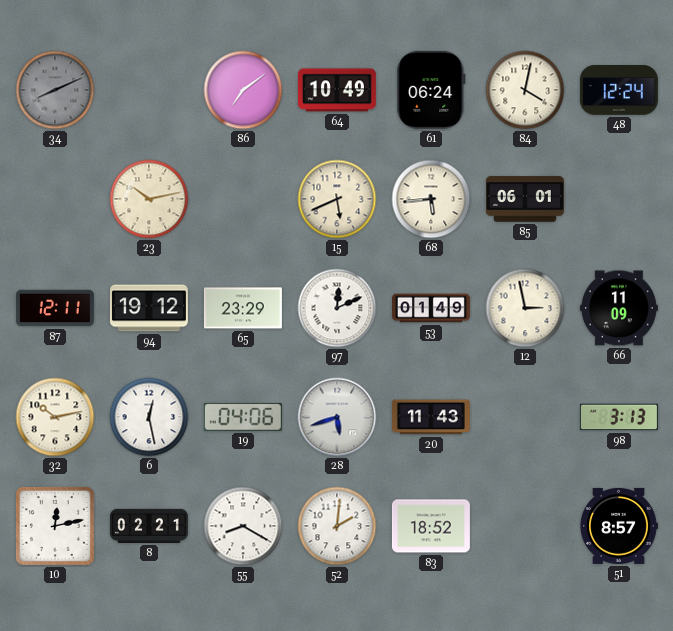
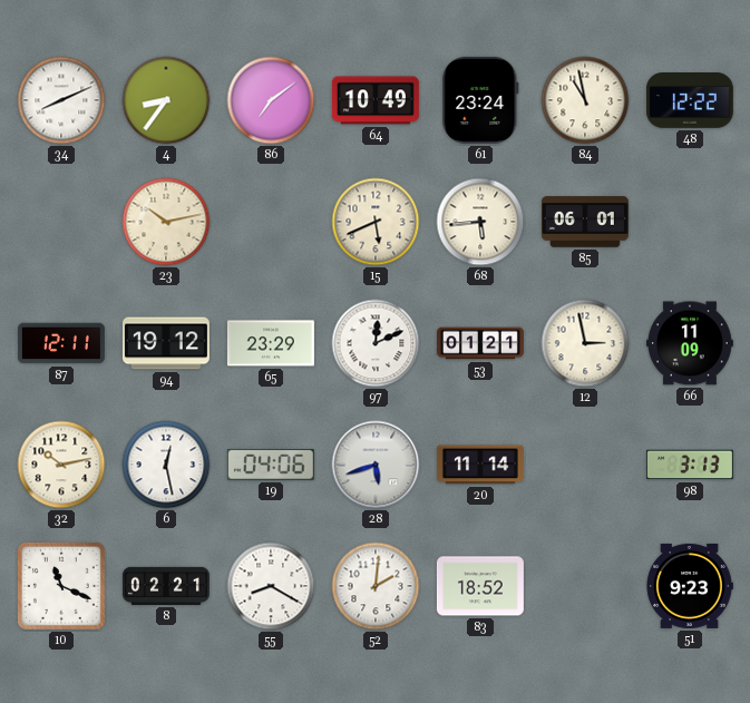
34 dial: grey -> white (61, 100)
4: none -> 8:36 (166, 100)
61: 06:24 -> 23:24 (480, 100)
84: 4:02 -> 10:58 (585, 100)
48: 12:24 -> 12:22 (690, 101)
53: 01:49 -> 01:21 (480, 343)
20: 11:43 -> 11:14 (480, 465)
10: 12:13 -> 11:19 (61, 586)
51: 8:57 -> 9:23 (690, 586)
